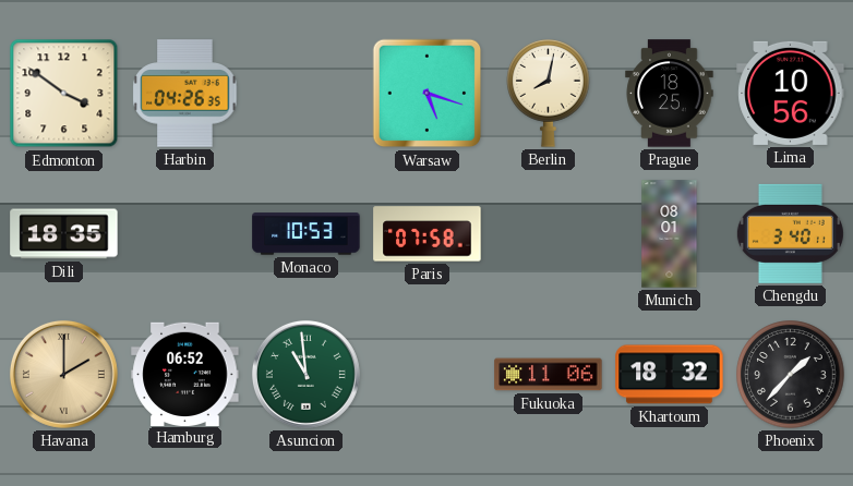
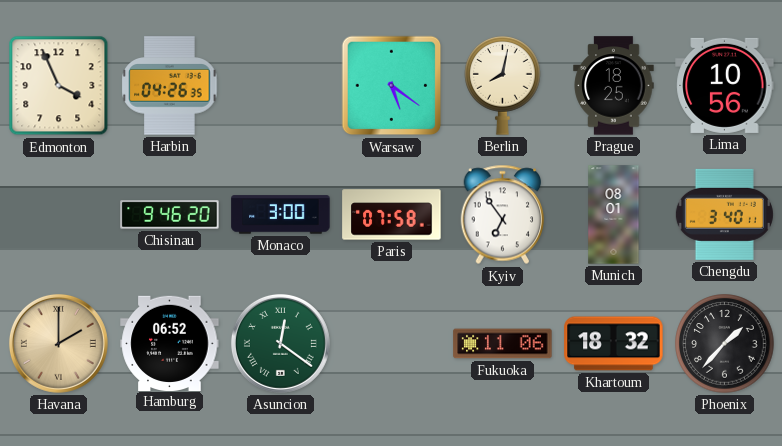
Edmonton: 3:51 -> 3:56 (59, 86)
Warsaw: 5:18 -> 5:21 (392, 86)
Dili: 18:35 -> none (64, 234)
Chisinau: none -> 9:46 (170, 215)
Monaco: 10:53 -> 3:00 (281, 215)
Kyiv: none -> 6:54 (503, 215)
Asuncion: 10:59 -> 12:21 (280, 343)
